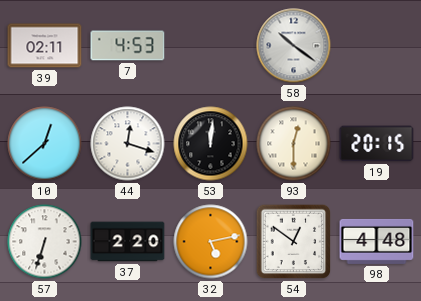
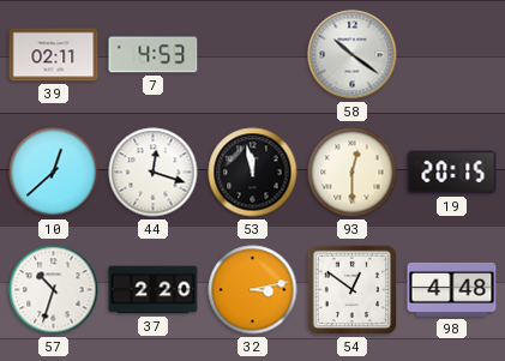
53: 12:01 -> 11:58 (253, 173)
57: 6:33 -> 10:33 (54, 290)
32: 5:13 -> 3:13 (253, 290)
